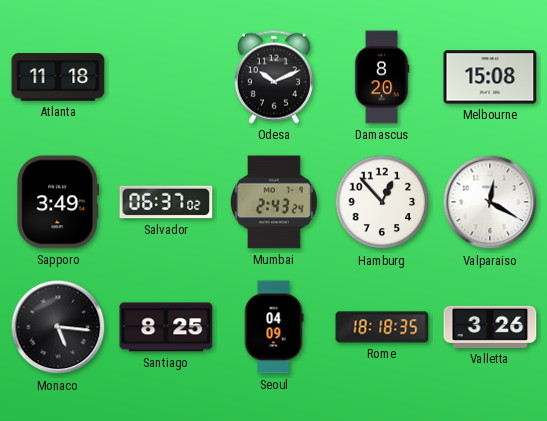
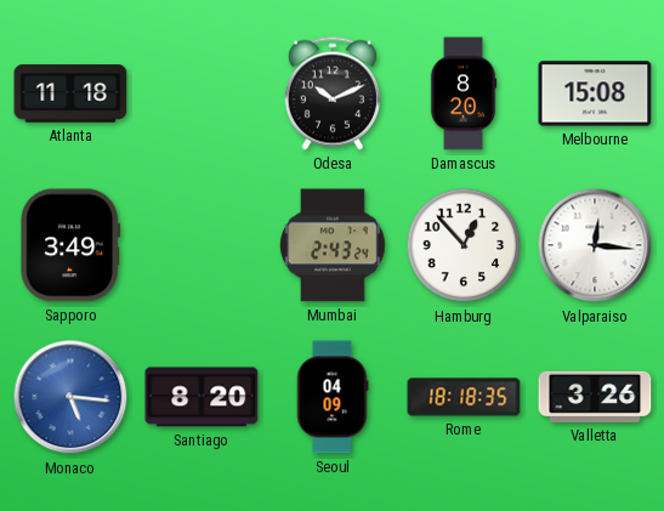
Salvador: 06:37 -> none (166, 202)
Valparaiso: 12:20 -> 12:16 (595, 245)
Monaco dial: black -> blue (70, 397)
Santiago: 8:25 -> 8:20 (202, 397)
